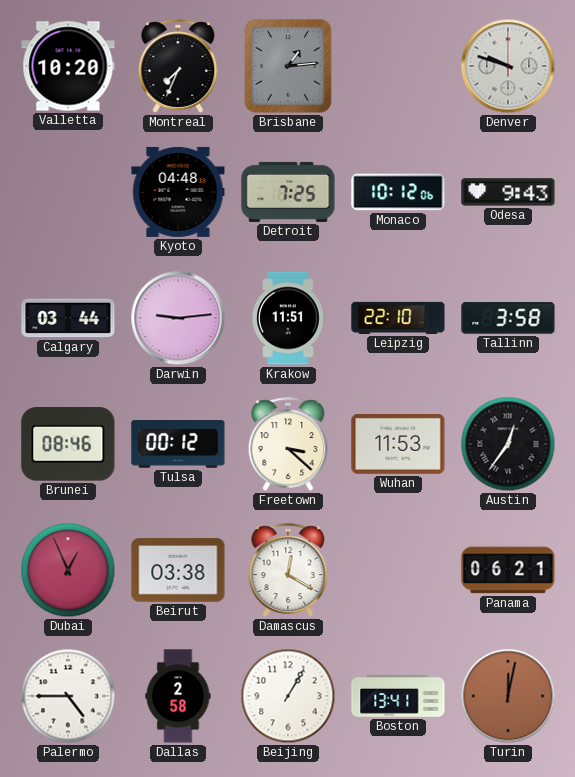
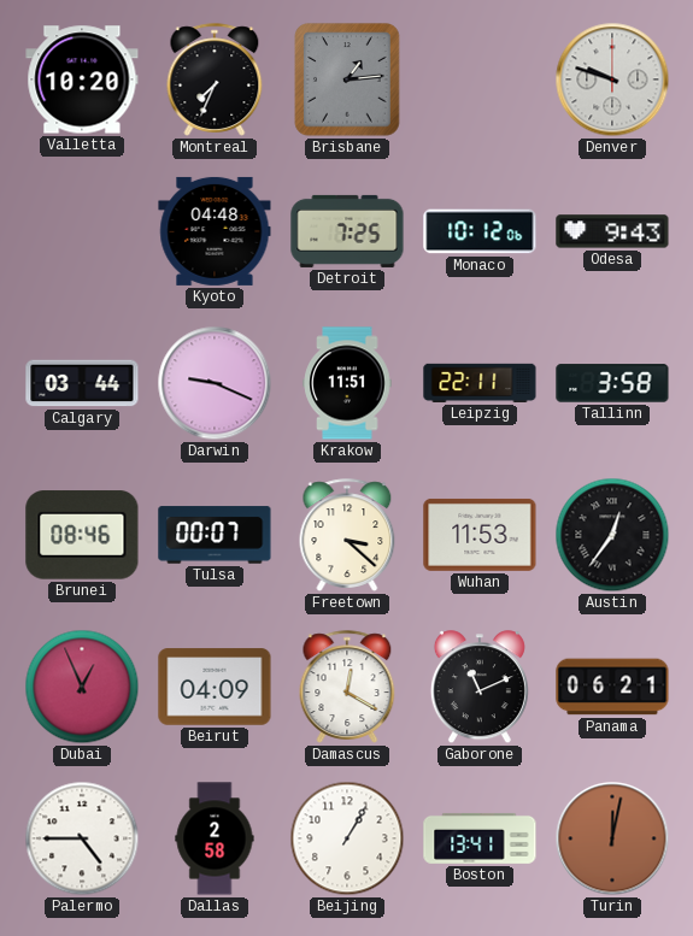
Darwin: 9:14 -> 9:19 (215, 383)
Leipzig: 22:10 -> 22:11 (480, 383)
Tulsa: 00:12 -> 00:07 (215, 535)
Beirut: 03:38 -> 04:09 (215, 687)
Gaborone: none -> 11:11 (480, 688)
